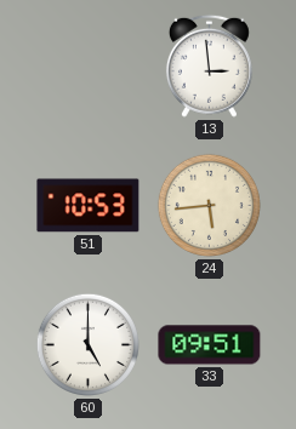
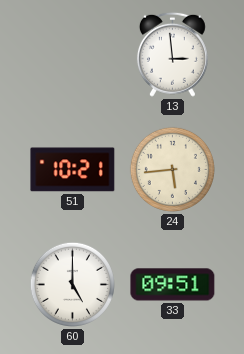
51: 10:53 -> 10:21 (73, 170)
